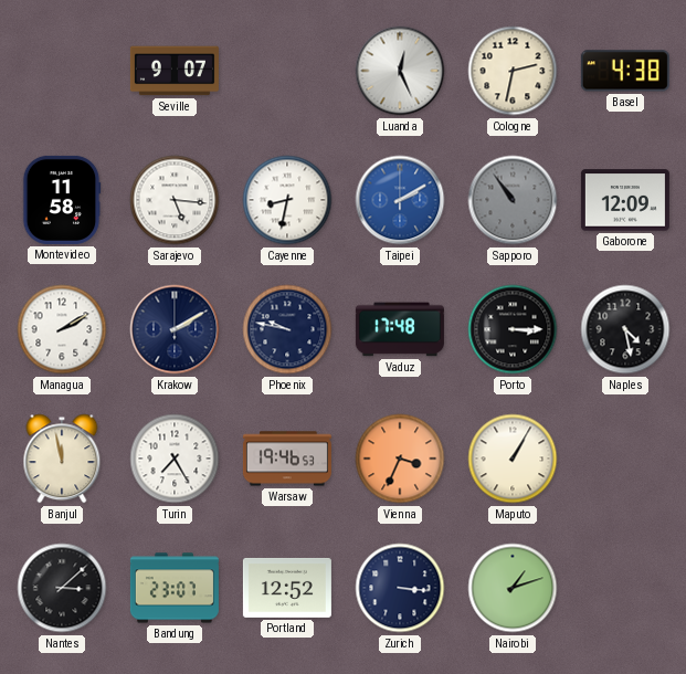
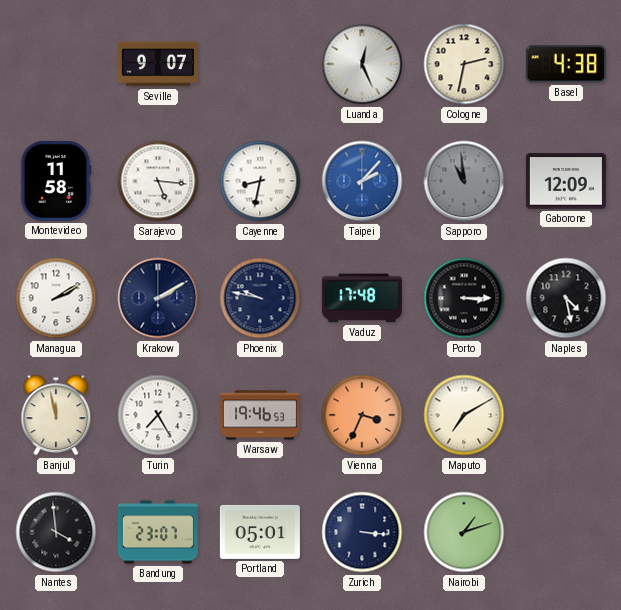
Taipei: 2:10 -> 2:07 (362, 181)
Sapporo: 10:54 -> 10:59 (464, 181)
Maputo: 1:05 -> 7:10 (464, 415)
Nantes: 3:08 -> 3:59 (56, 532)
Portland: 12:52 -> 05:01 (260, 532)
